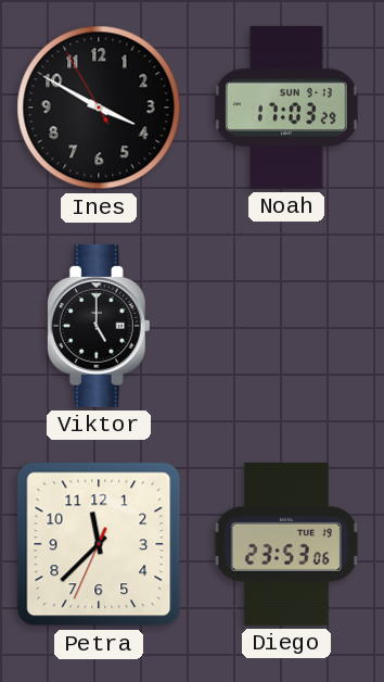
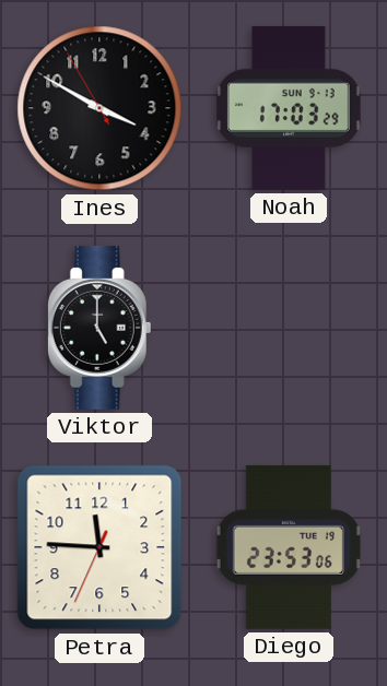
Petra: 11:37 -> 11:45 (99, 547)
